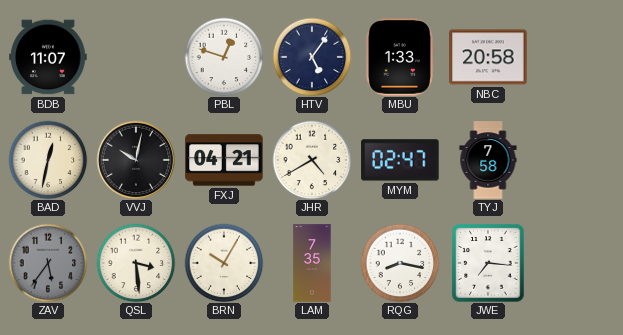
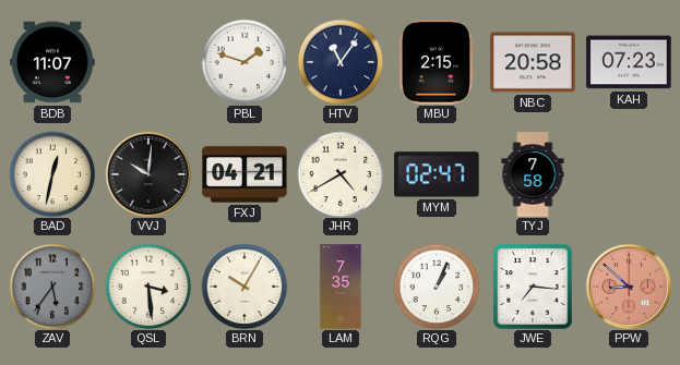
PBL: 12:48 -> 1:48 (244, 62)
HTV: 5:06 -> 11:06 (341, 62)
MBU: 1:33 -> 2:15 (436, 62)
KAH: none -> 07:23 (629, 62)
VVJ: 10:02 -> 10:01 (148, 174)
RQG: 8:17 -> 1:04 (437, 287)
PPW: none -> 8:52 (629, 287)
